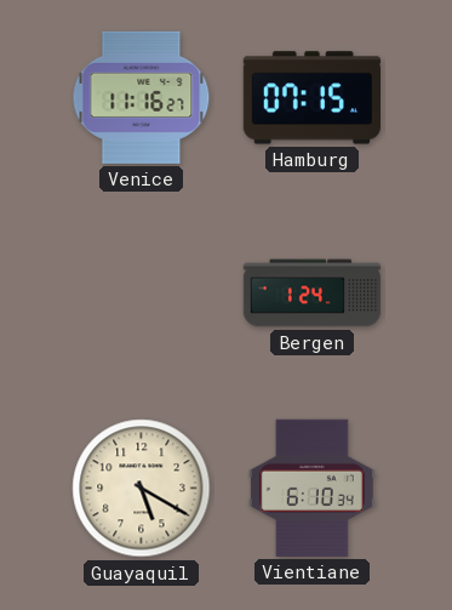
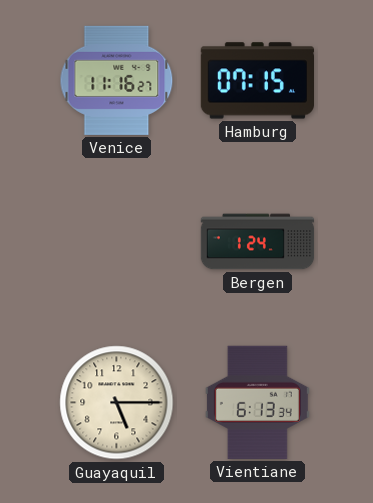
Guayaquil: 5:20 -> 5:15 (117, 403)
Vientiane: 6:10 -> 6:13 (257, 402)
